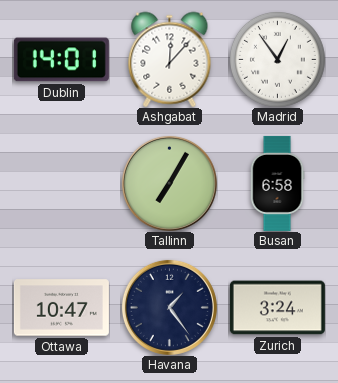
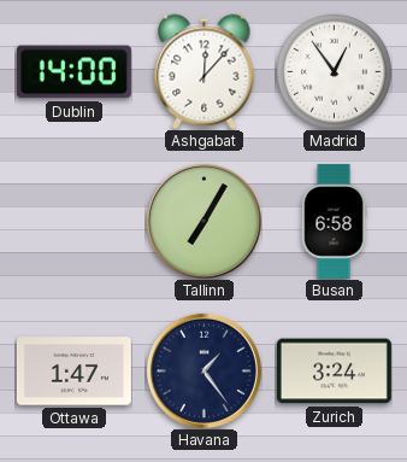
Dublin: 14:01 -> 14:00 (73, 72)
Ottawa: 10:47 -> 1:47 (73, 372)
